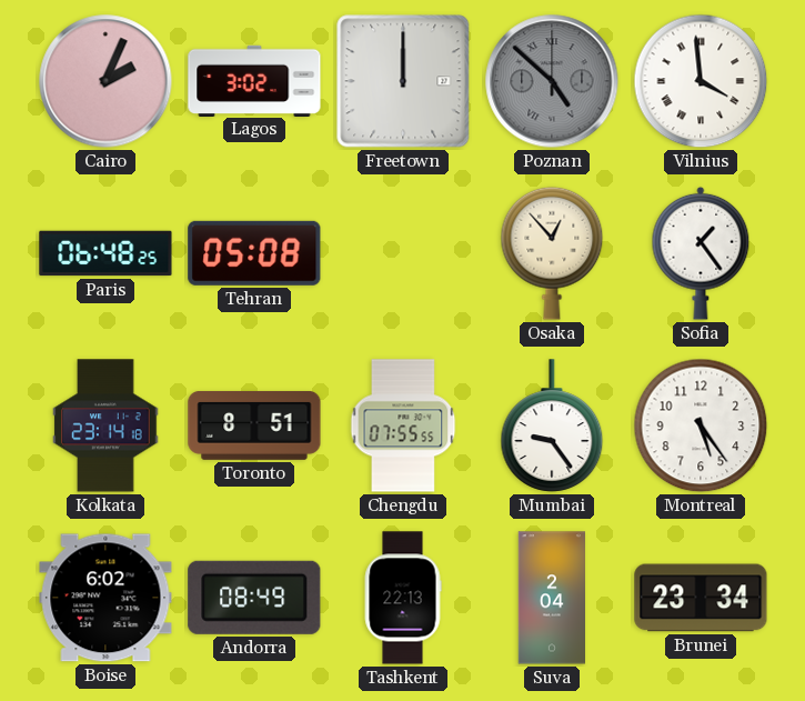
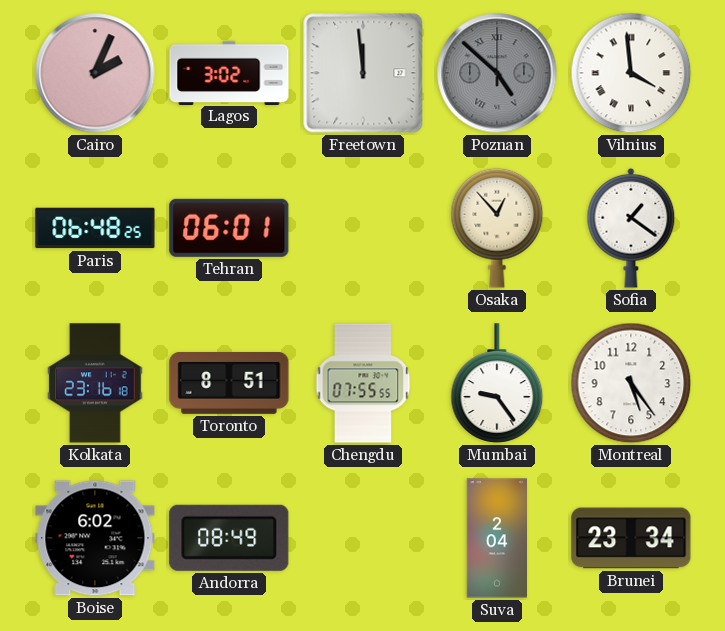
Freetown: 12:00 -> 11:59 (363, 73)
Tehran: 05:08 -> 06:01 (229, 228)
Sofia: 1:24 -> 1:21 (631, 228)
Kolkata: 23:14 -> 23:16 (95, 383)
Tashkent: 22:13 -> none (403, 598)
